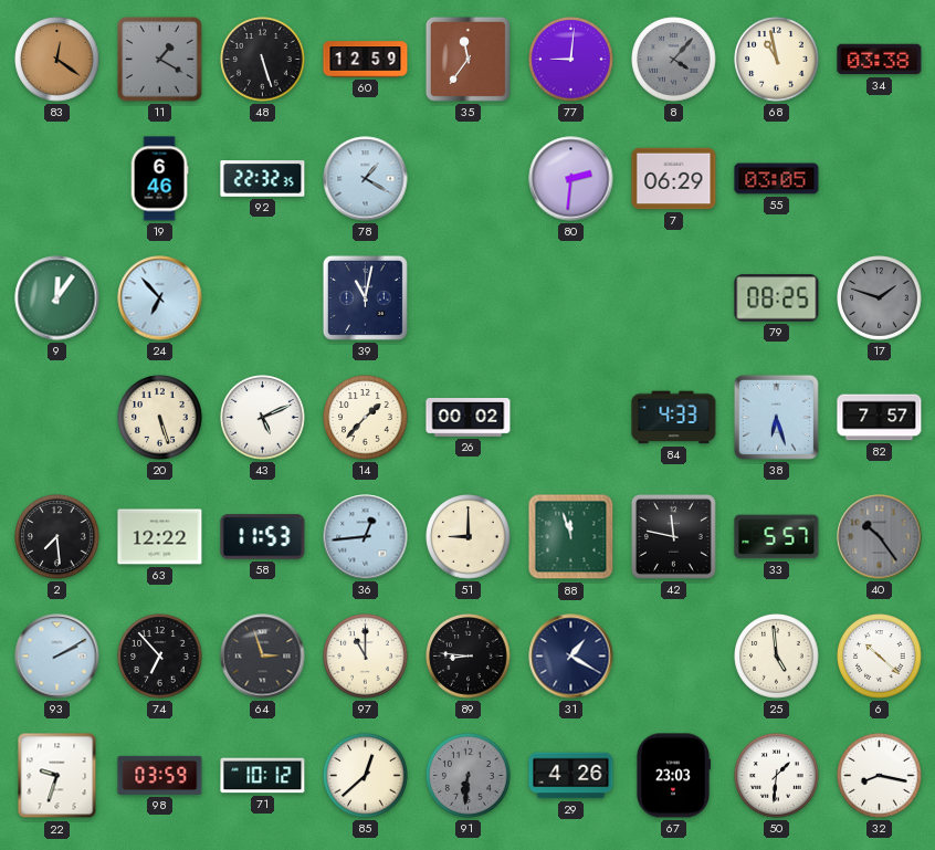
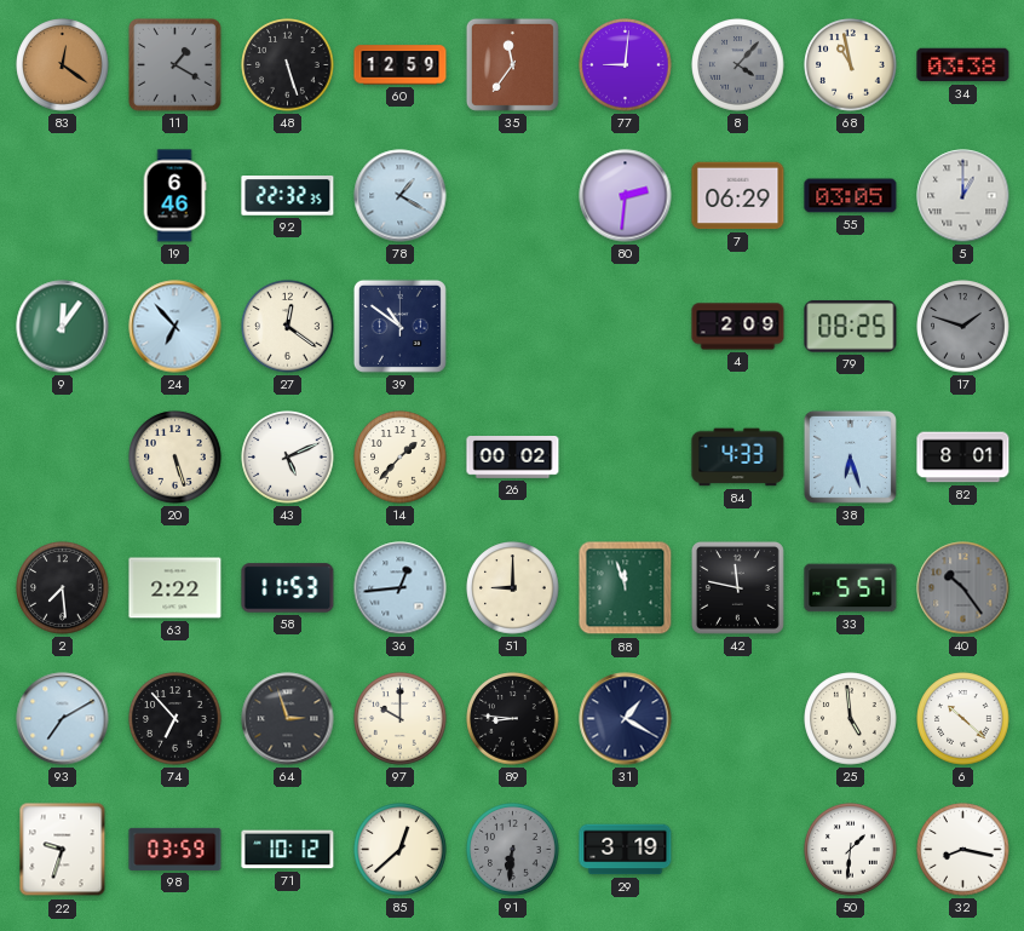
5: none -> 1:00 (963, 196)
27: none -> 12:21 (288, 327)
39: 11:02 -> 10:51 (399, 326)
4: none -> 2:09 (738, 327)
82: 7:57 -> 8:01 (963, 458)
63: 12:22 -> 2:22 (176, 588)
93: 2:10 -> 7:10 (63, 719)
97: 11:00 -> 10:00 (401, 719)
29: 4:26 -> 3:19 (626, 850)
67: 23:03 -> none (672, 776)
